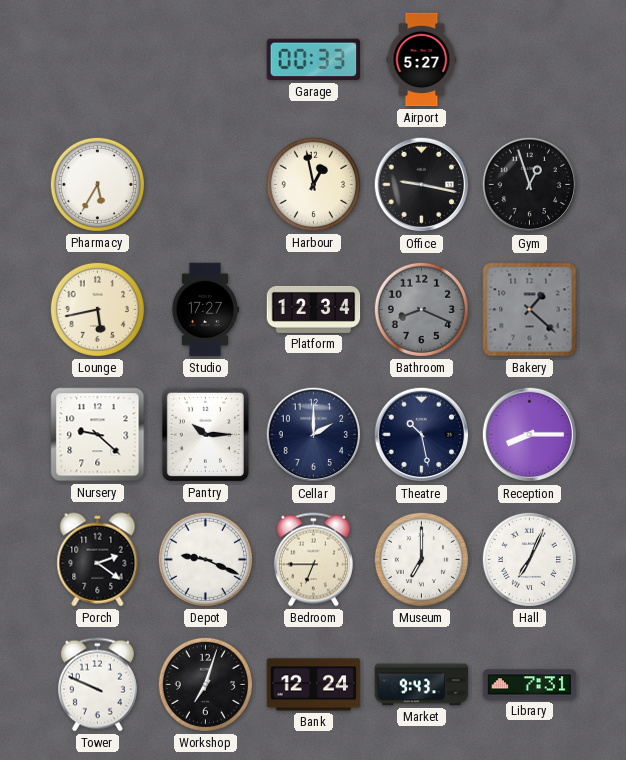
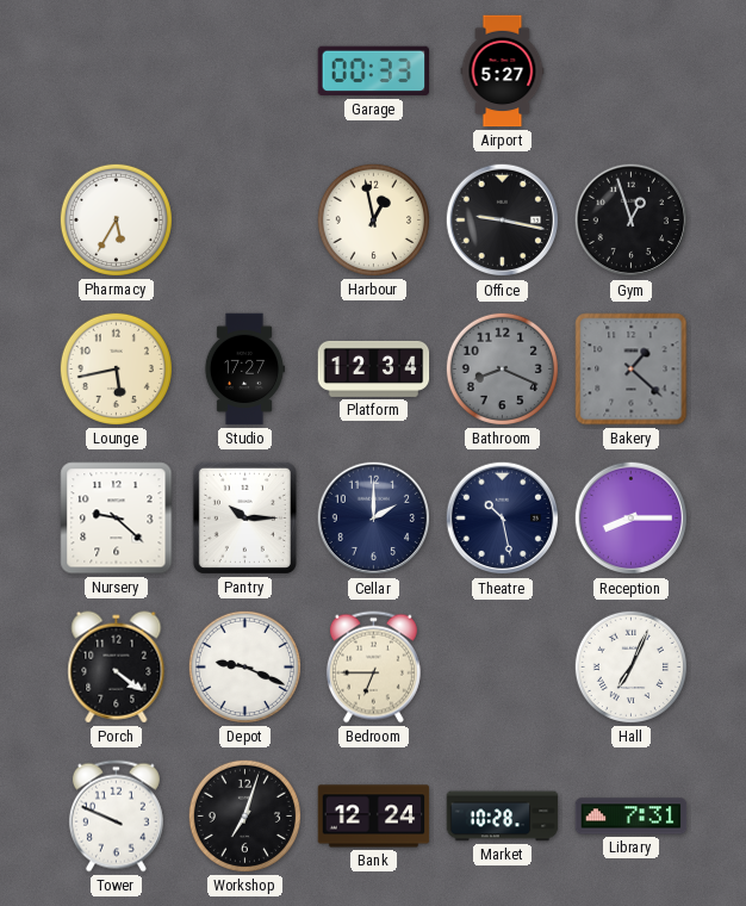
Porch: 2:21 -> 4:21 (117, 668)
Museum: 7:00 -> none (421, 559)
Market: 9:43 -> 10:28 (503, 817)
